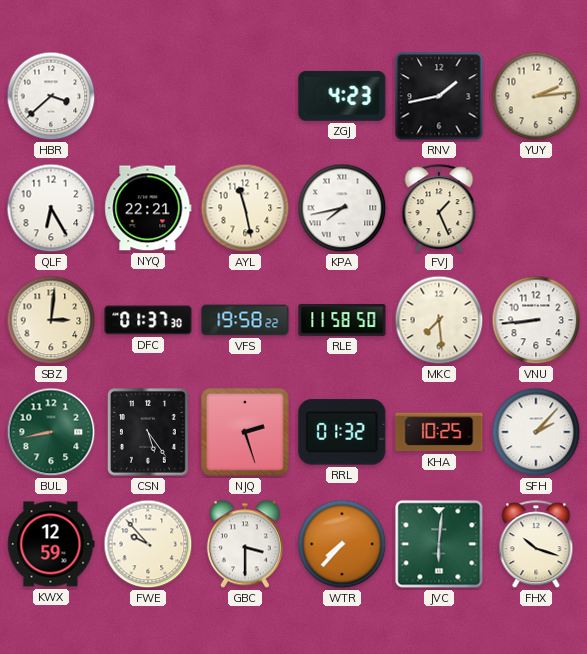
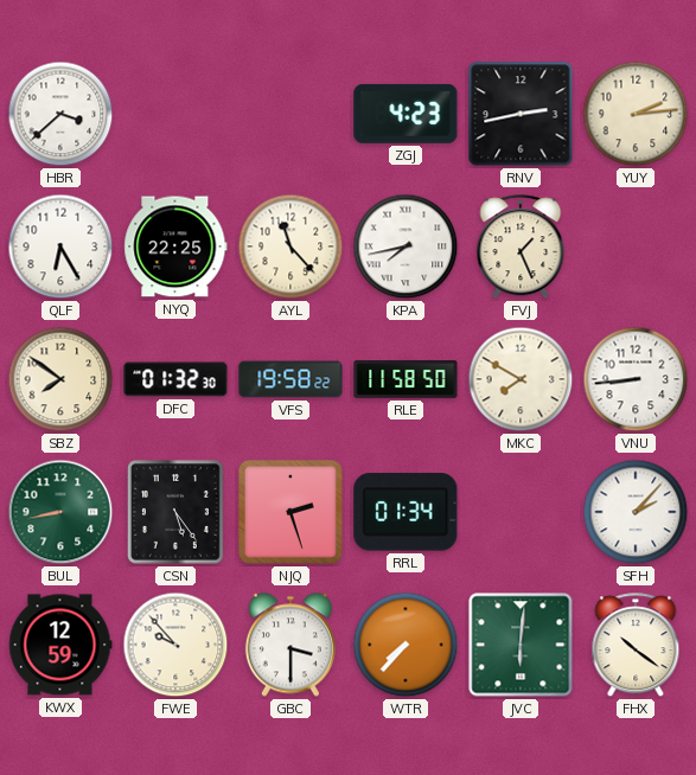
RNV: 1:43 -> 2:43 (521, 114)
NYQ: 22:21 -> 22:25 (175, 246)
AYL: 11:28 -> 11:23 (290, 246)
SBZ: 3:01 -> 7:51 (60, 379)
DFC: 01:37 -> 01:32 (175, 379)
MKC: 7:29 -> 7:50 (521, 379)
RRL: 01:32 -> 01:34 (406, 512)
KHA: 10:25 -> none (439, 432)
FHX: 10:18 -> 10:21 (636, 646)
